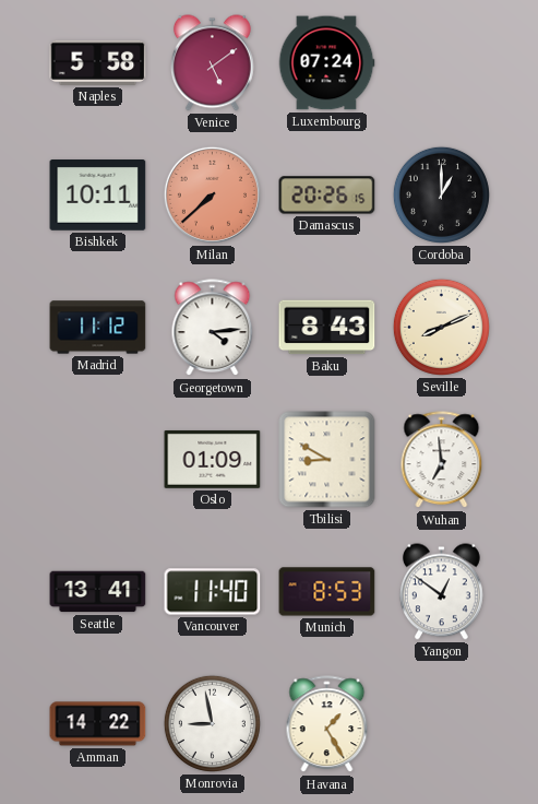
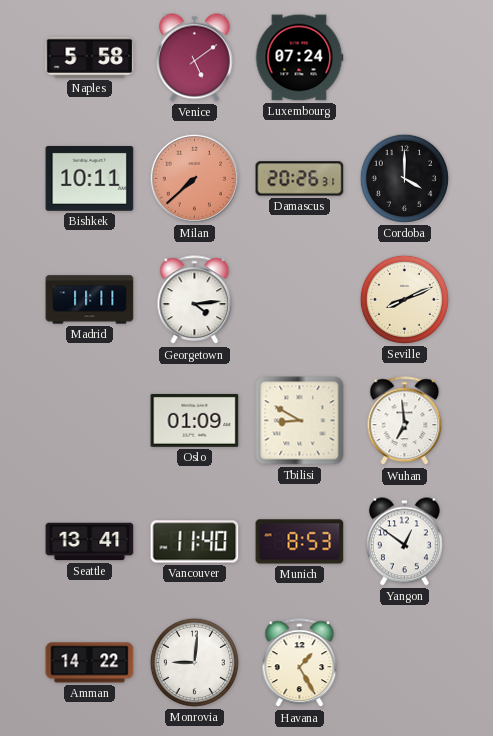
Damascus: 20:26:15 -> 20:26:31 (300, 179)
Cordoba: 1:00 -> 4:00 (404, 178)
Madrid: 11:12 -> 11:11 (90, 300)
Baku: 8:43 -> none (327, 328)
Monrovia: 8:58 -> 9:01 (194, 662)
